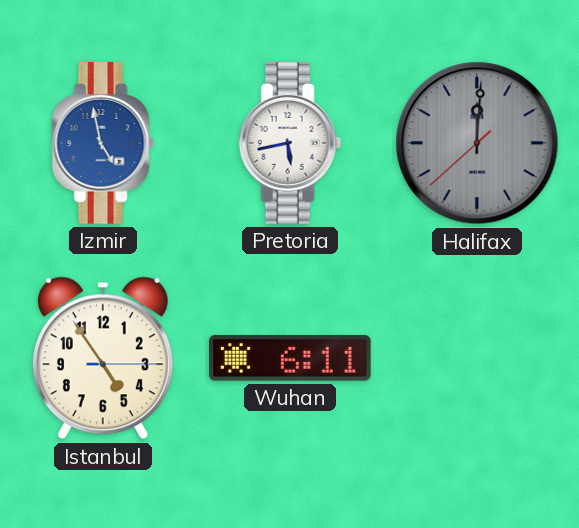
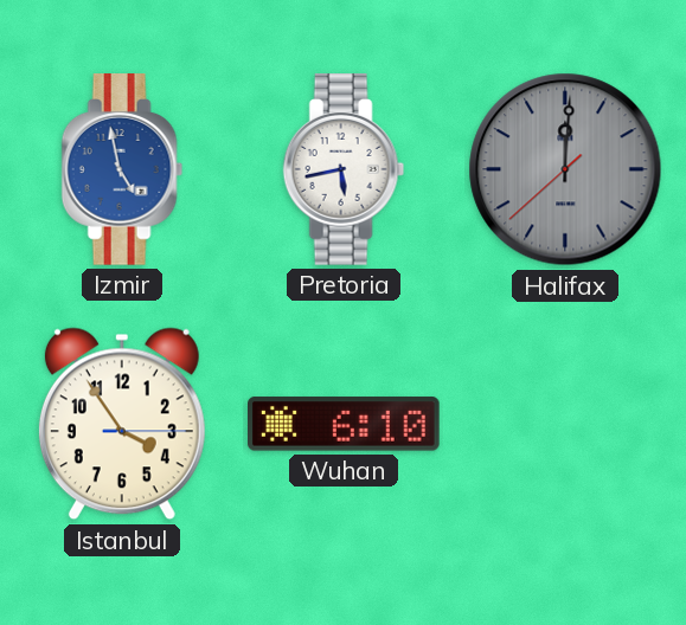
Istanbul: 4:54 -> 3:54 (122, 424)
Wuhan: 6:11 -> 6:10 (345, 424)
